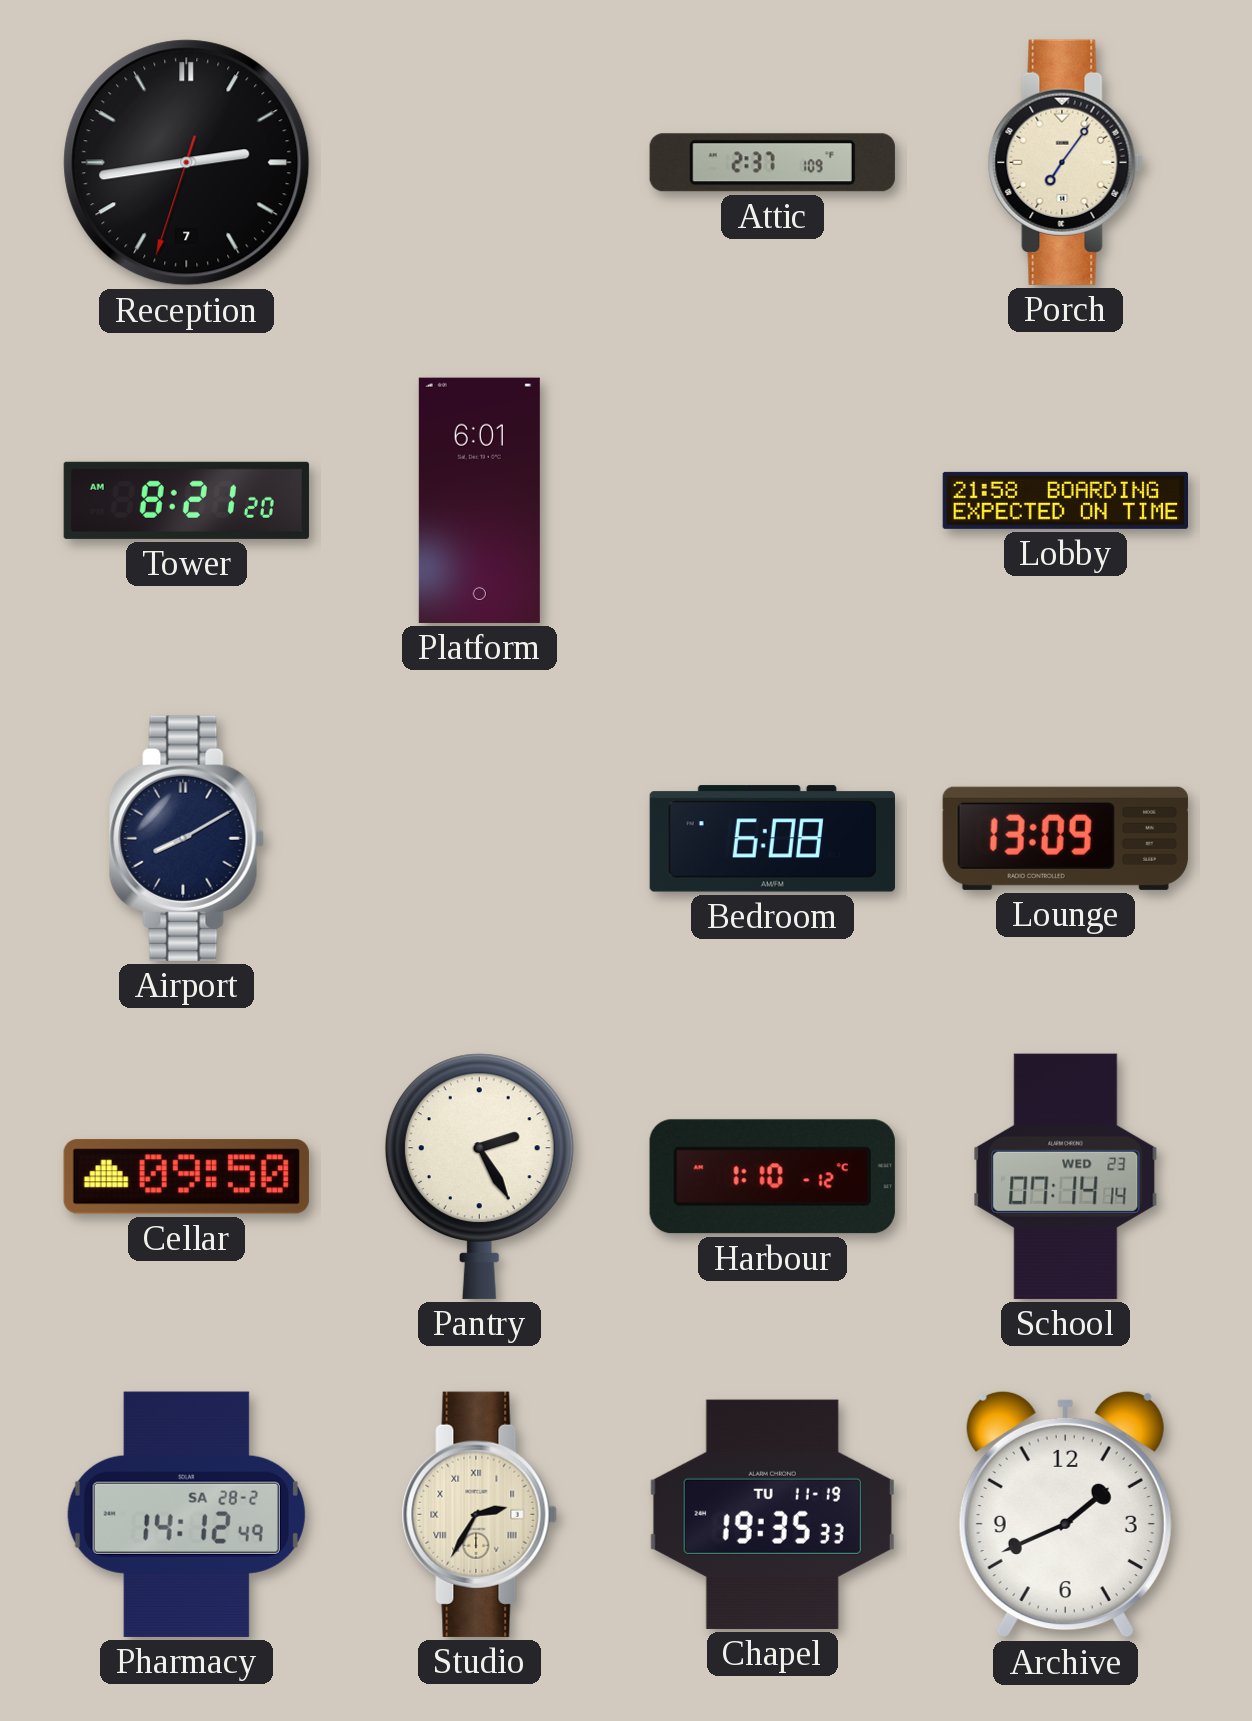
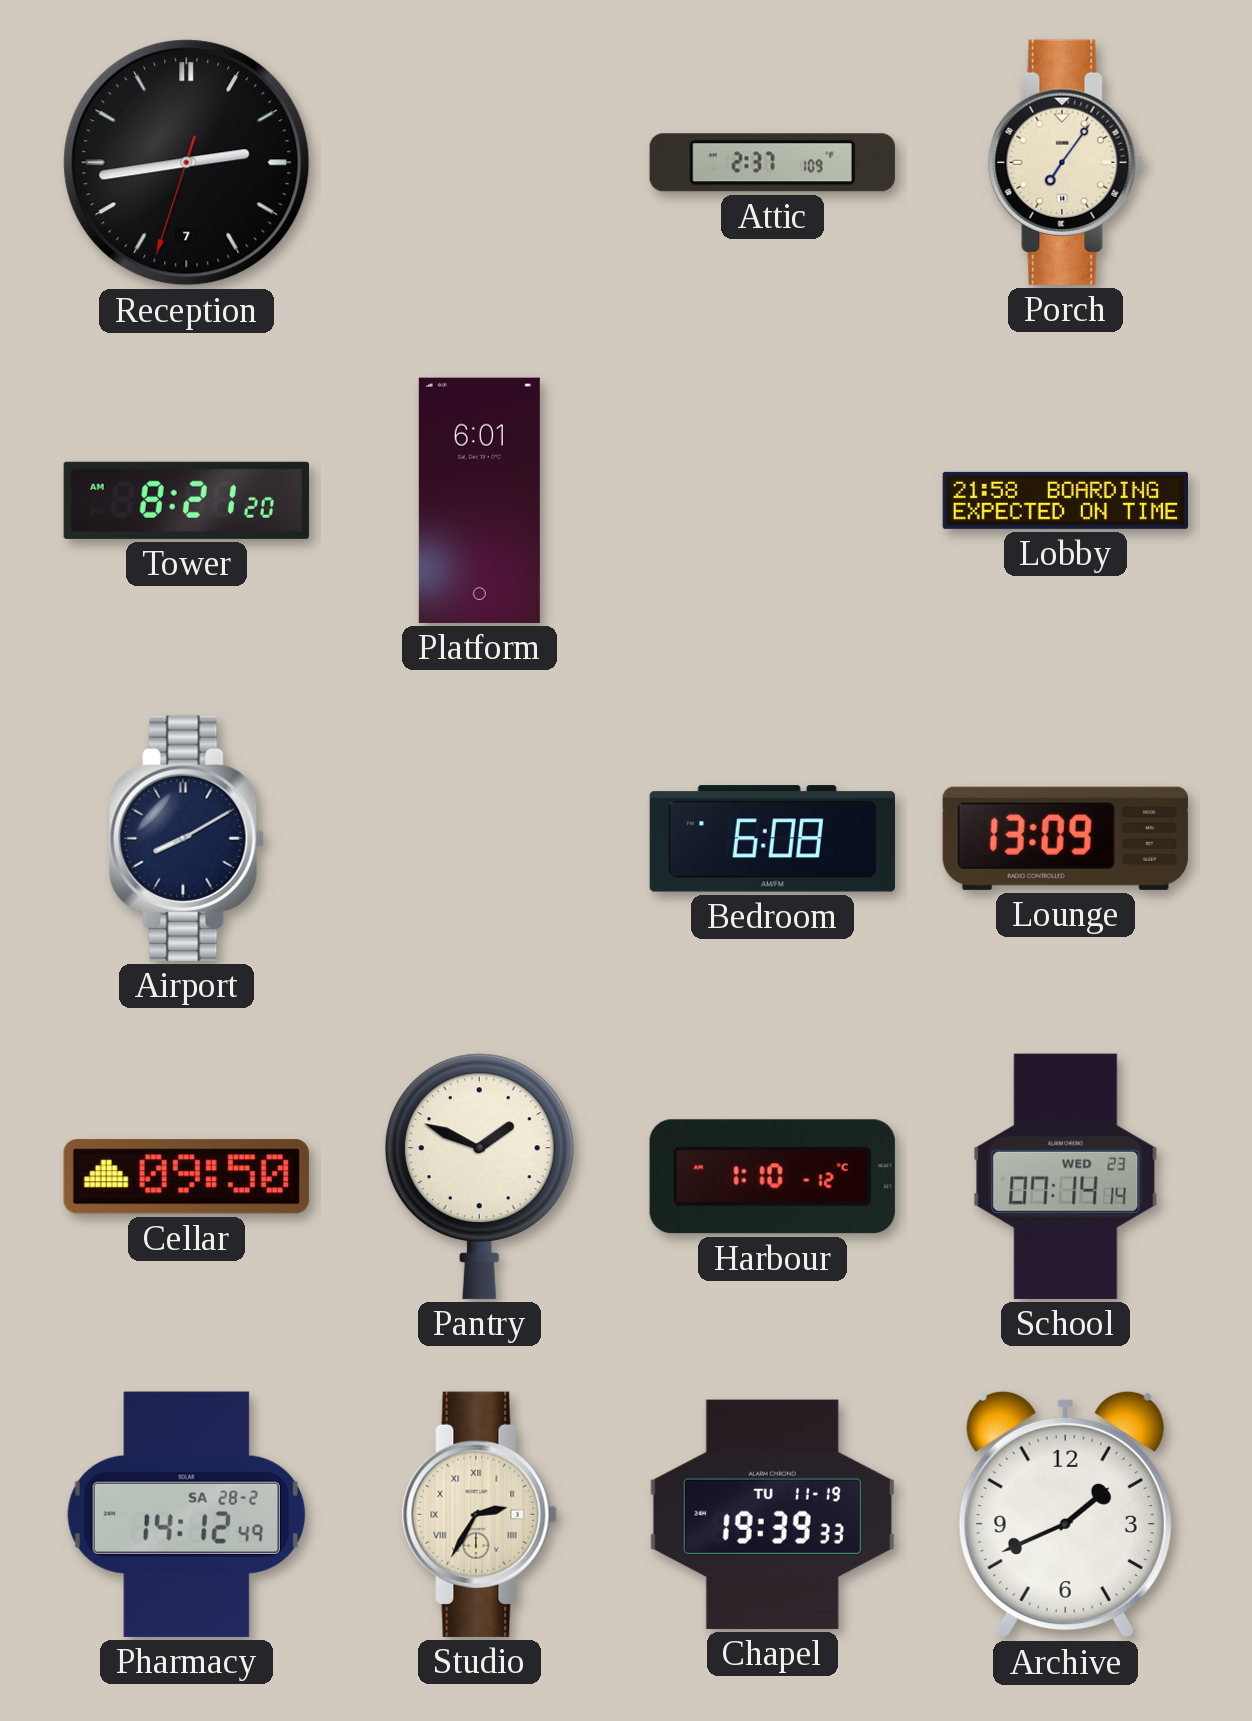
Pantry: 2:25 -> 1:49 (479, 1176)
Chapel: 19:35 -> 19:39 (772, 1514)
